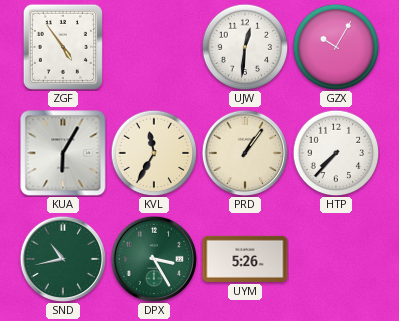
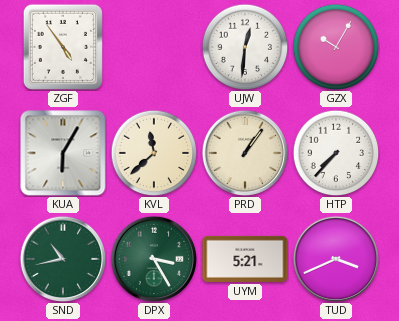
KVL: 11:35 -> 11:38 (154, 153)
UYM: 5:26 -> 5:21 (245, 259)
TUD: none -> 3:41 (335, 258)
